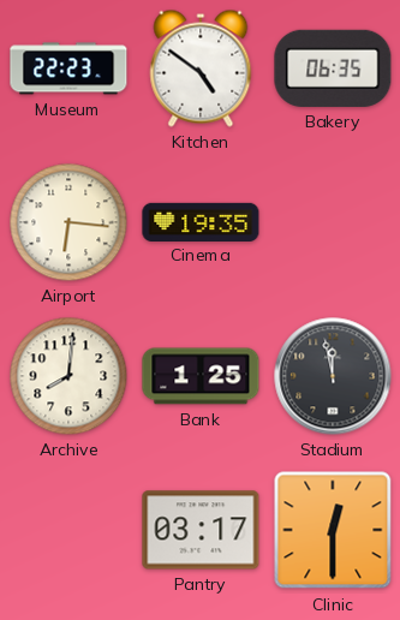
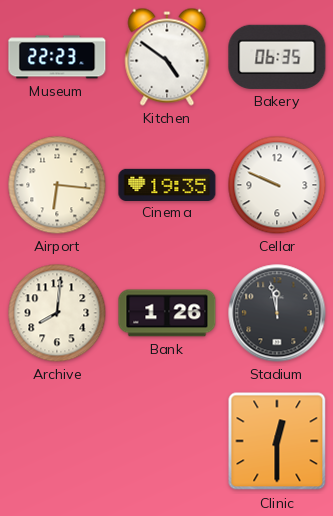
Cellar: none -> 9:49 (277, 185)
Bank: 1:25 -> 1:26 (167, 313)
Pantry: 03:17 -> none (201, 530)
